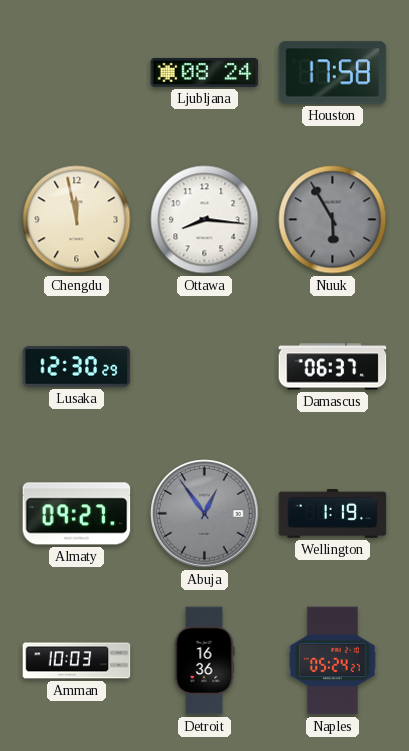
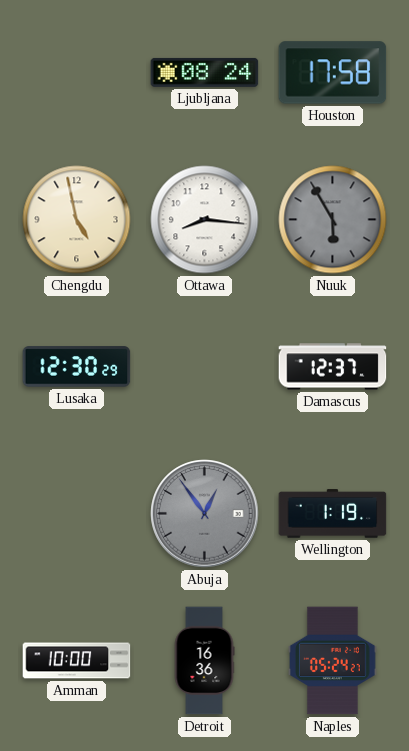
Chengdu: 11:58 -> 4:58 (77, 220)
Damascus: 06:37 -> 12:37 (333, 367)
Almaty: 09:27 -> none (77, 514)
Amman: 10:03 -> 10:00 (77, 661)
